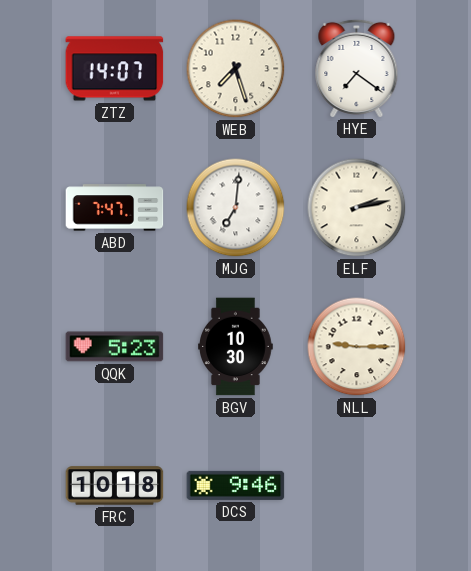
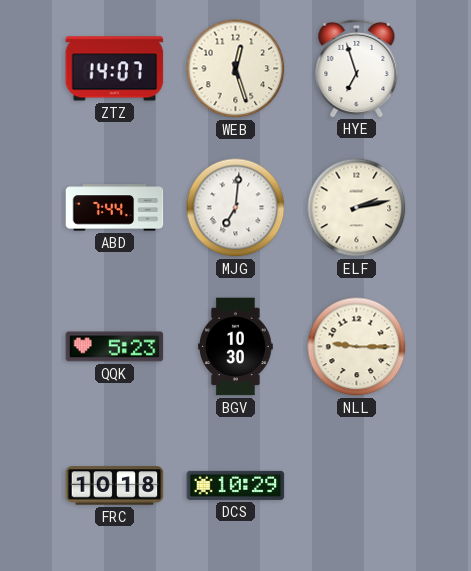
WEB: 7:27 -> 12:27 (236, 69)
HYE: 7:21 -> 6:57 (357, 68)
ABD: 7:47 -> 7:44 (115, 208)
DCS: 9:46 -> 10:29 (236, 485)
